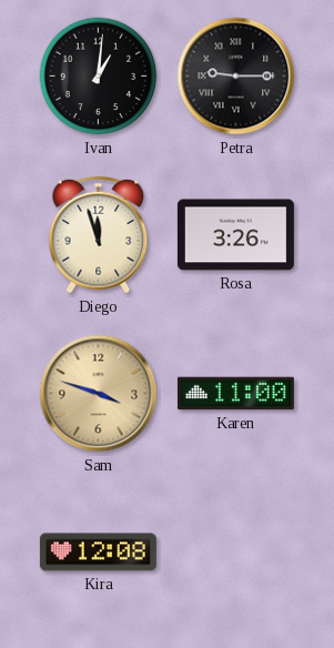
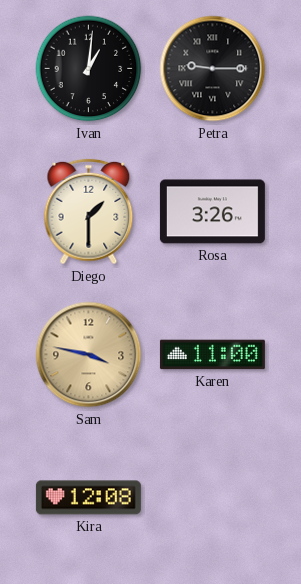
Diego: 11:57 -> 1:30 (89, 212)
Sam: 3:48 -> 3:47 (89, 355)
